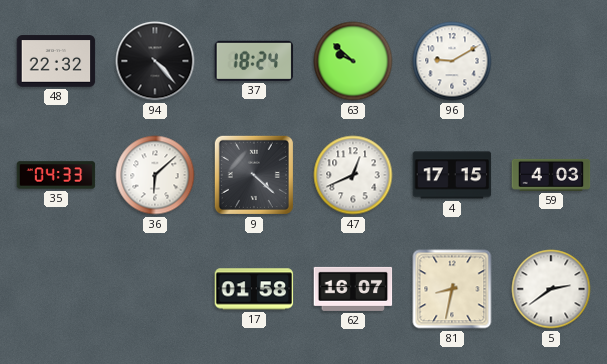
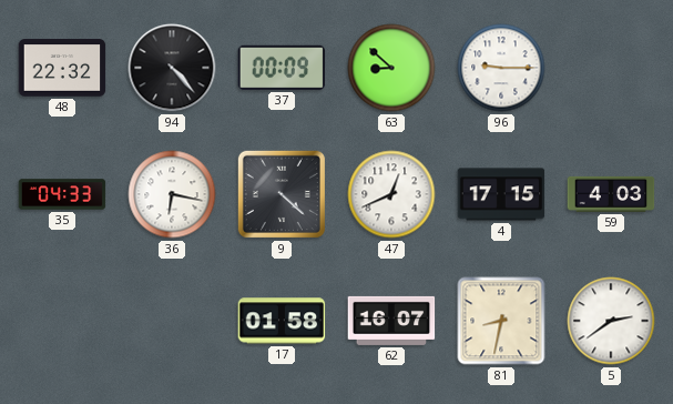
37: 18:24 -> 00:09 (282, 68)
63: 9:52 -> 8:52 (391, 68)
96: 9:10 -> 9:15 (501, 68)
36: 6:08 -> 6:17 (172, 194)
